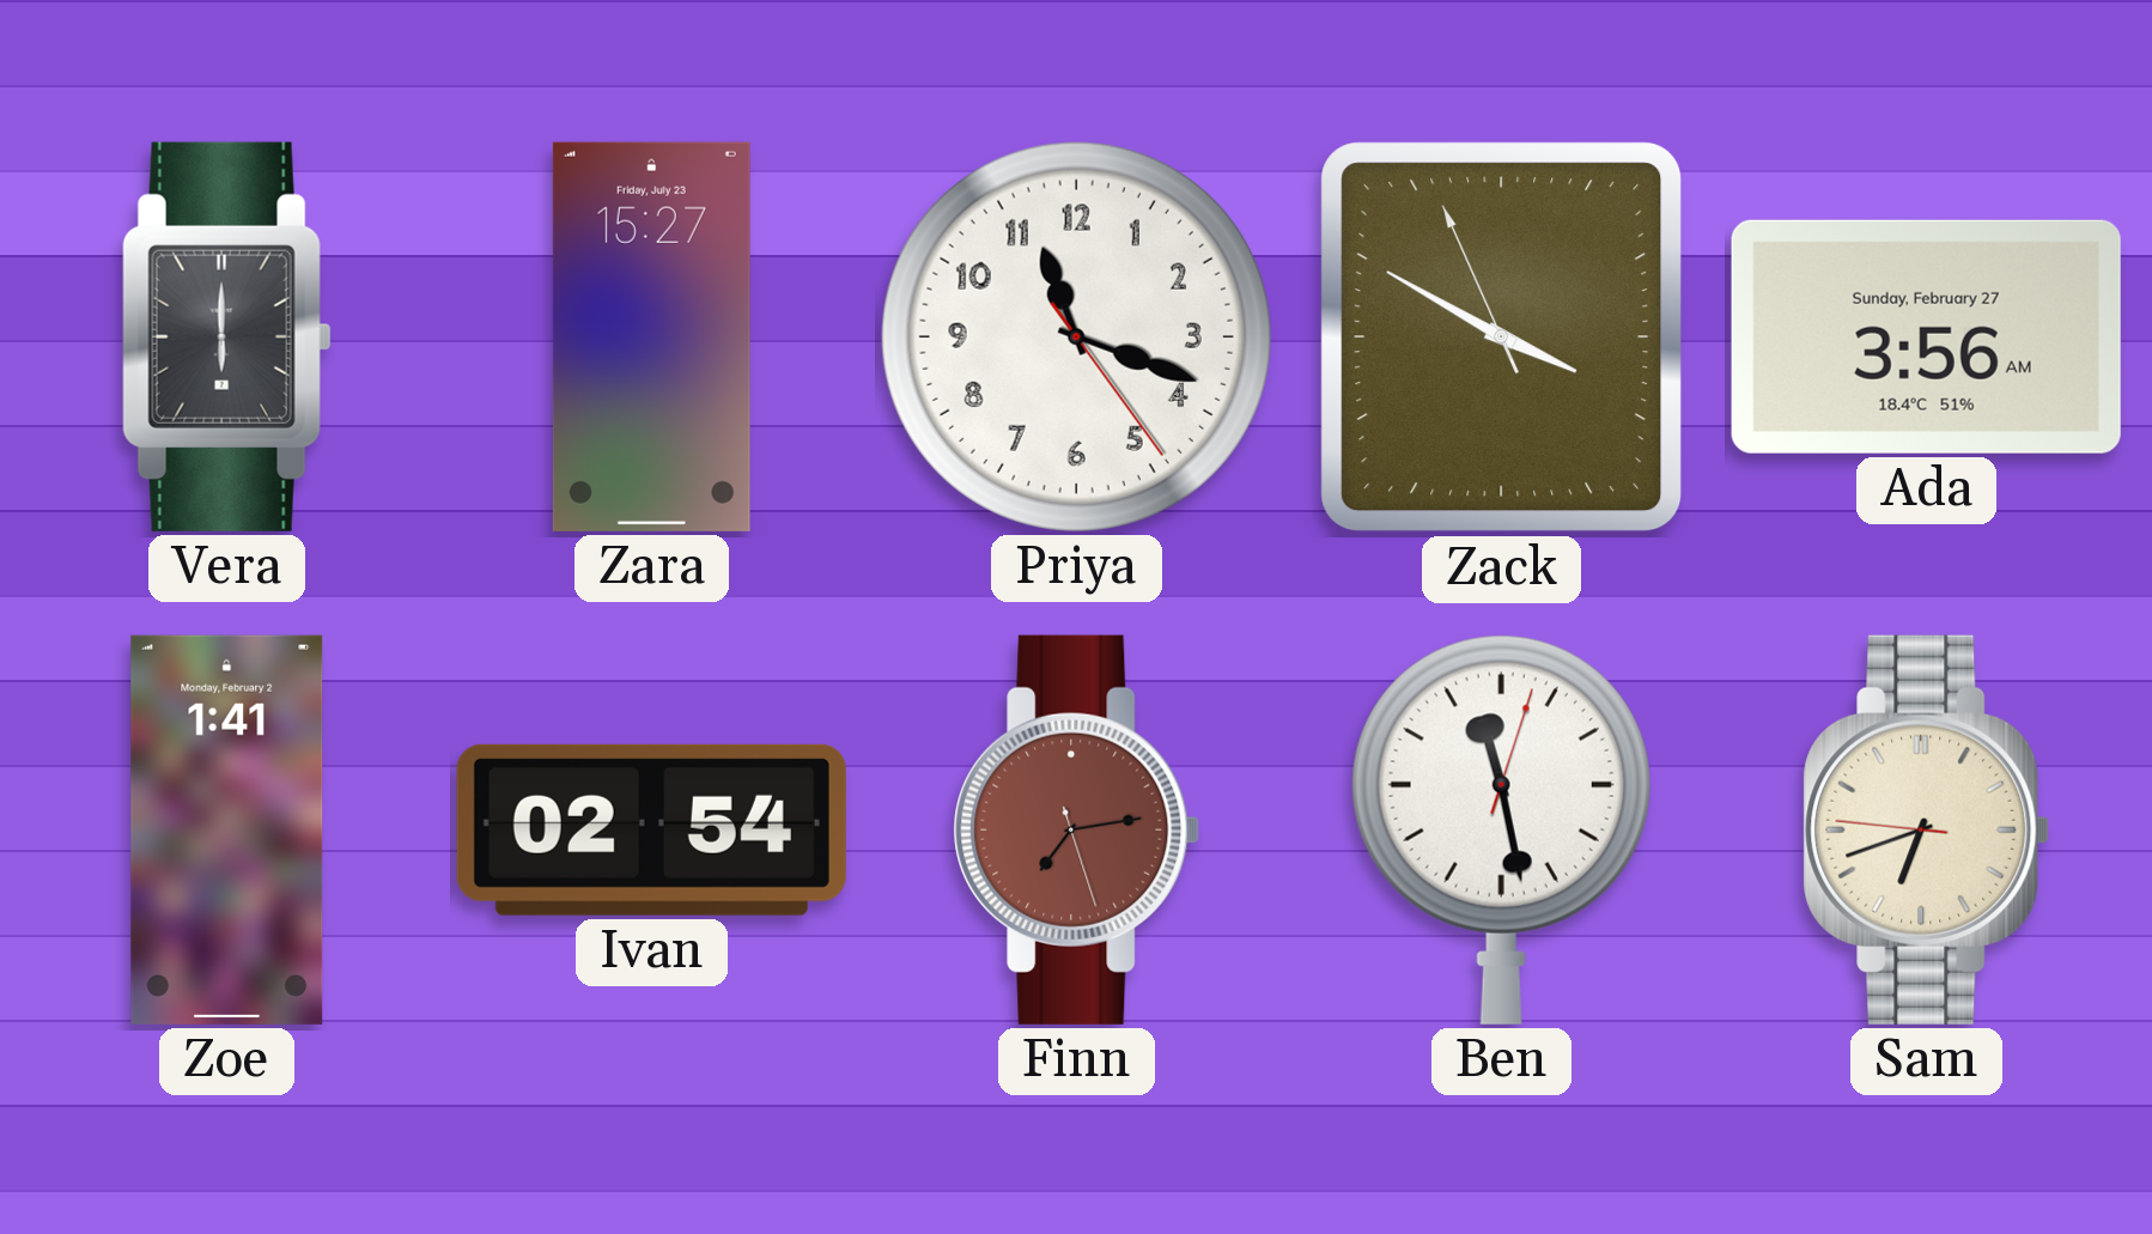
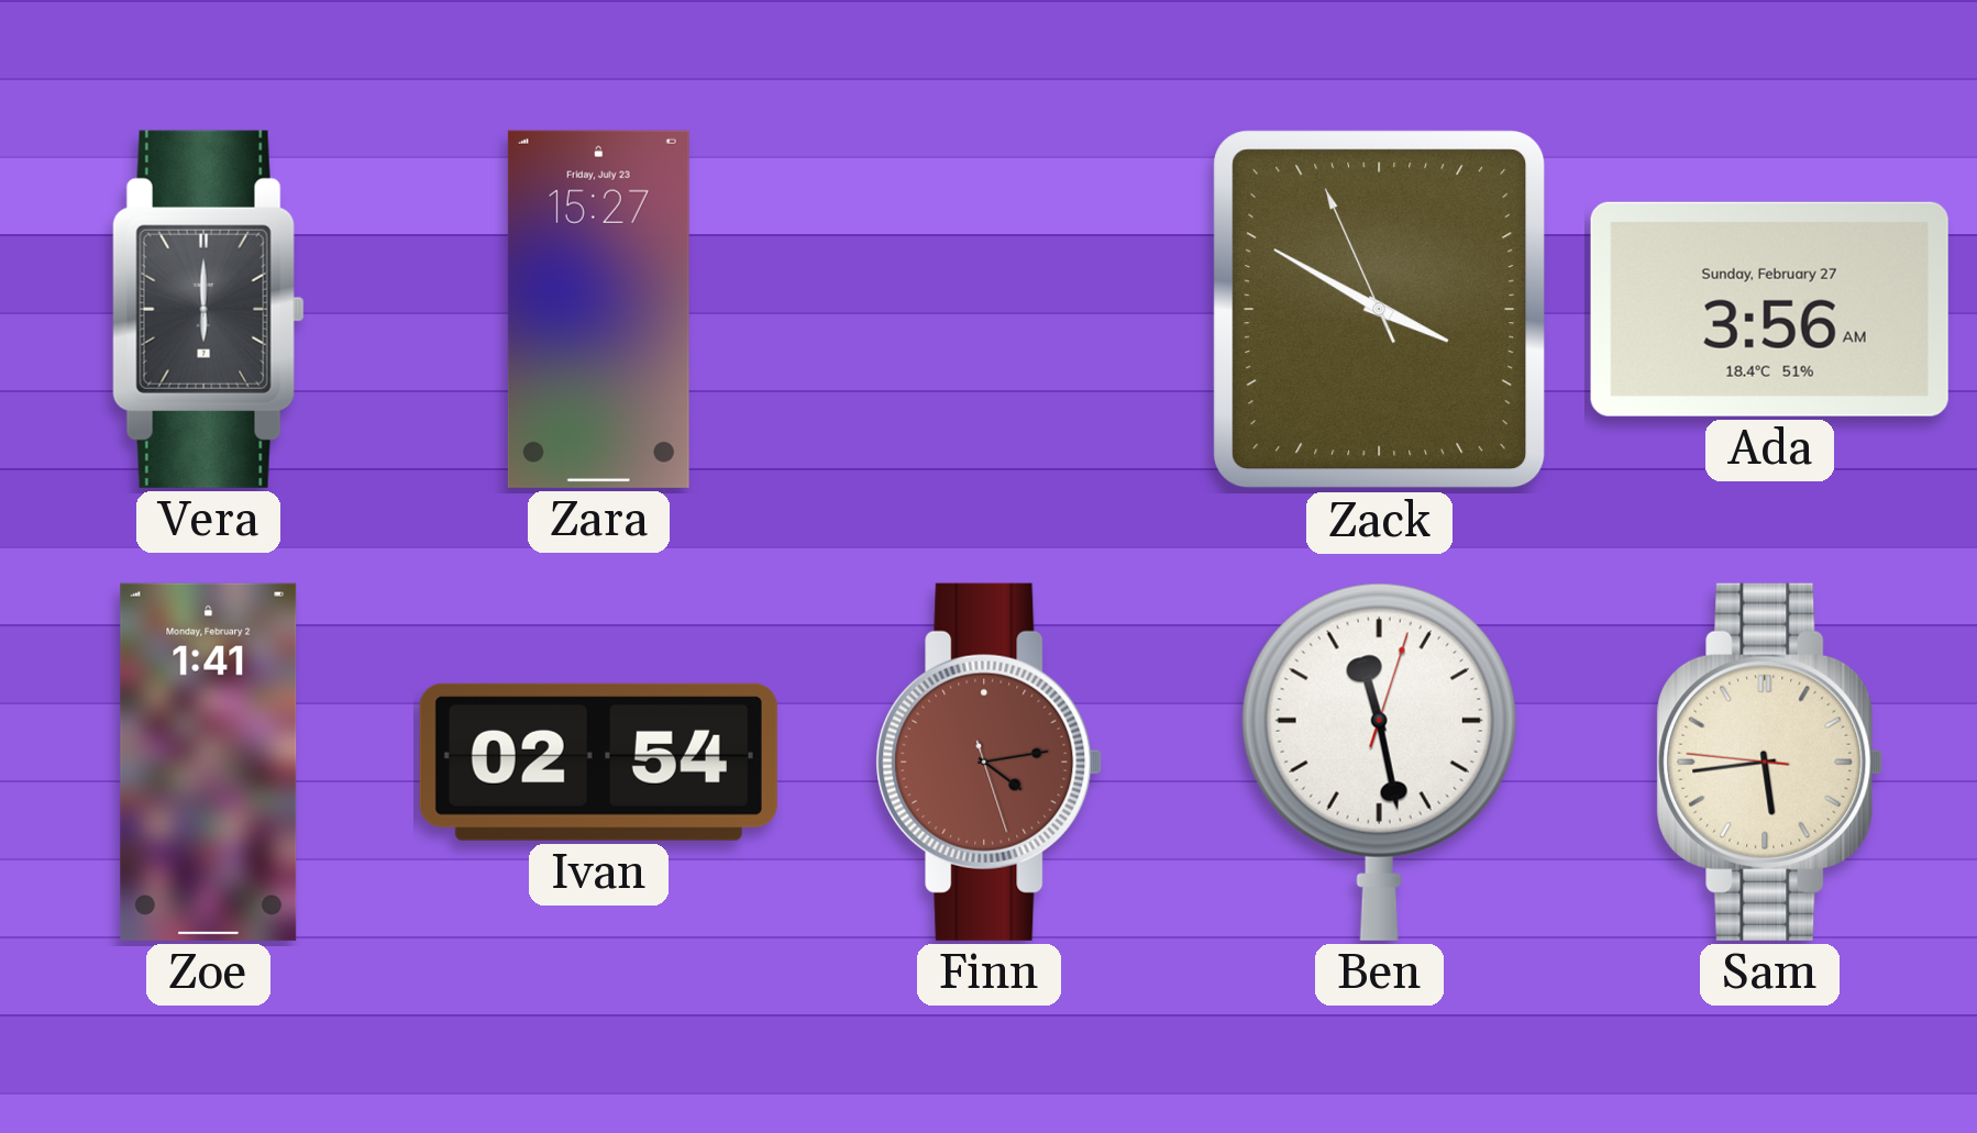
Priya: 11:18 -> none (1076, 336)
Finn: 7:13 -> 4:13 (990, 762)
Sam: 6:41 -> 5:43 (1770, 762)
